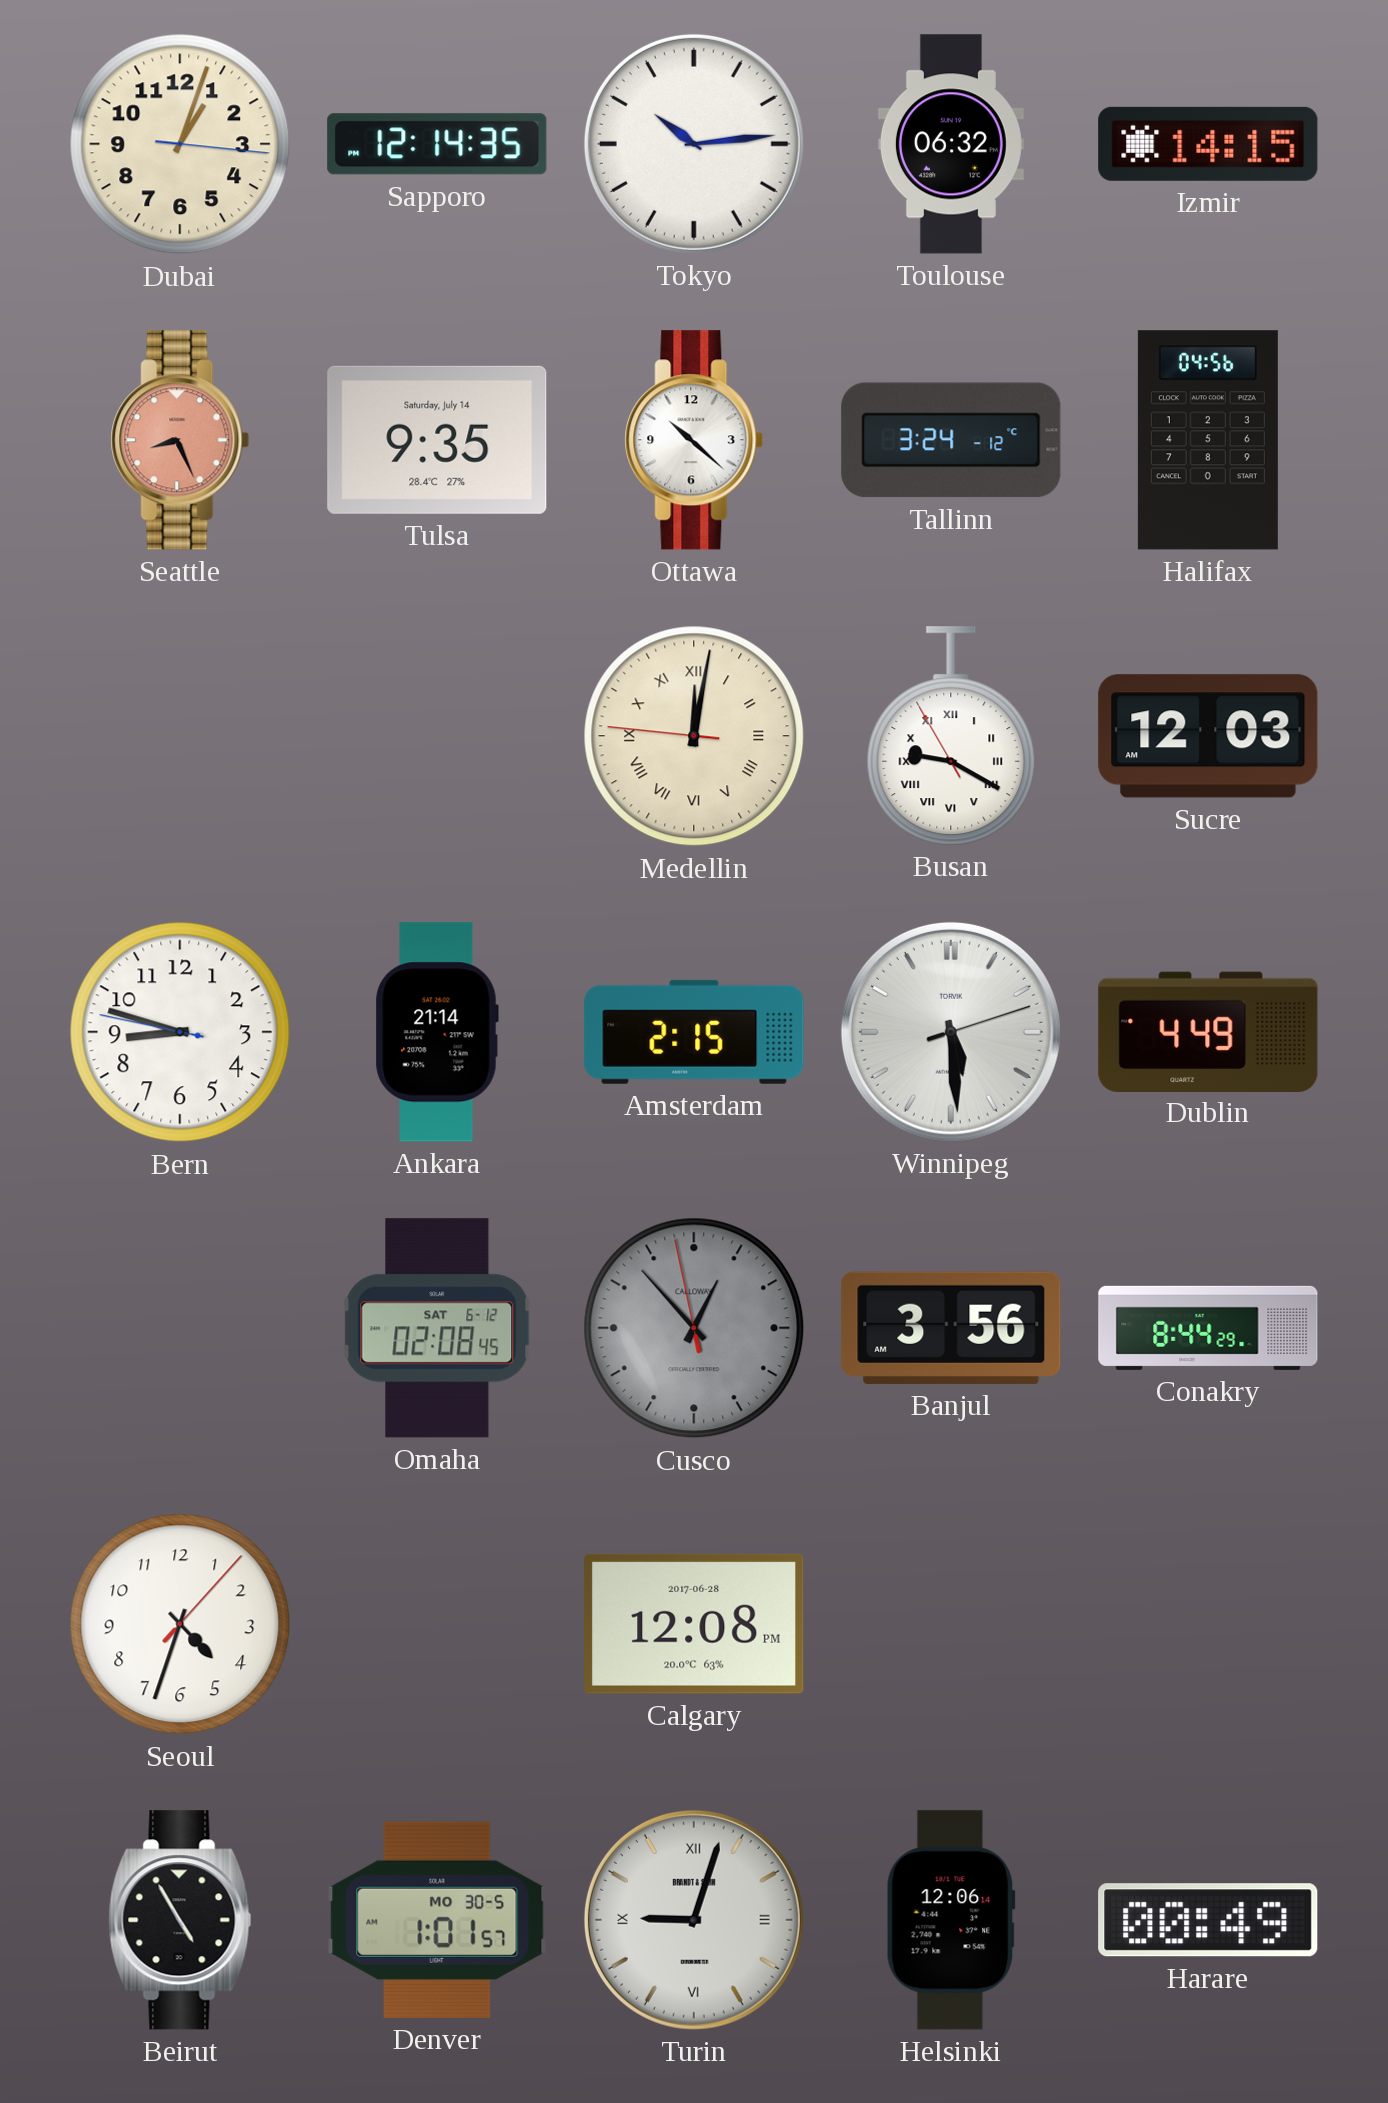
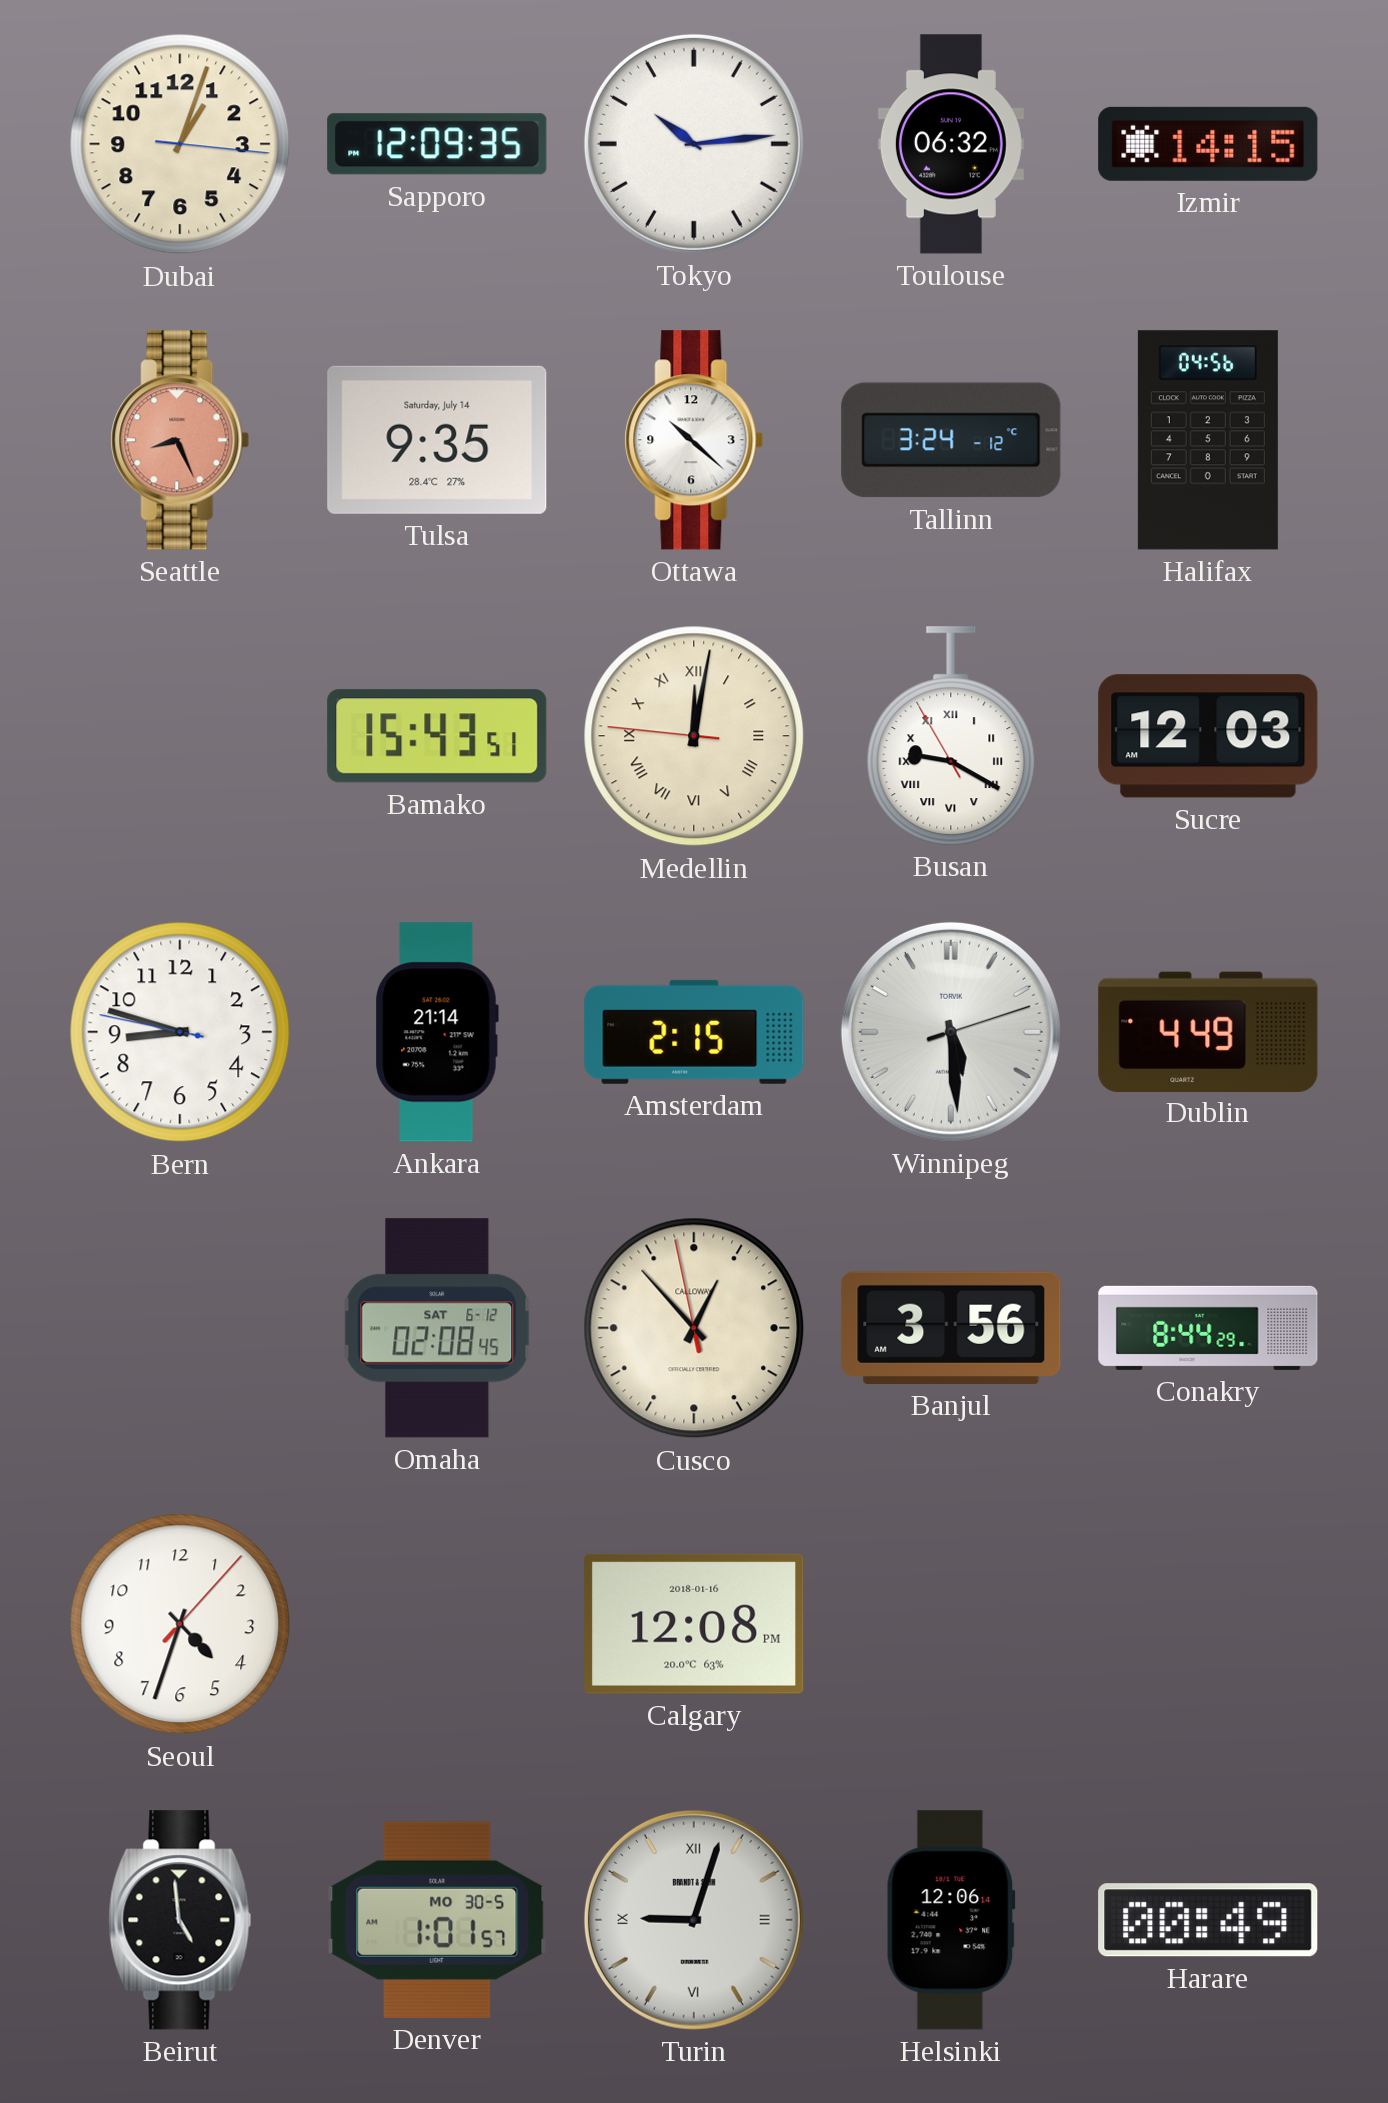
Sapporo: 12:14 -> 12:09 (437, 144)
Bamako: none -> 15:43 (437, 736)
Cusco dial: grey -> cream (694, 1328)
Calgary date: 2017-06-28 -> 2018-01-16 (694, 1624)
Beirut: 4:55 -> 4:59 (180, 1920)
